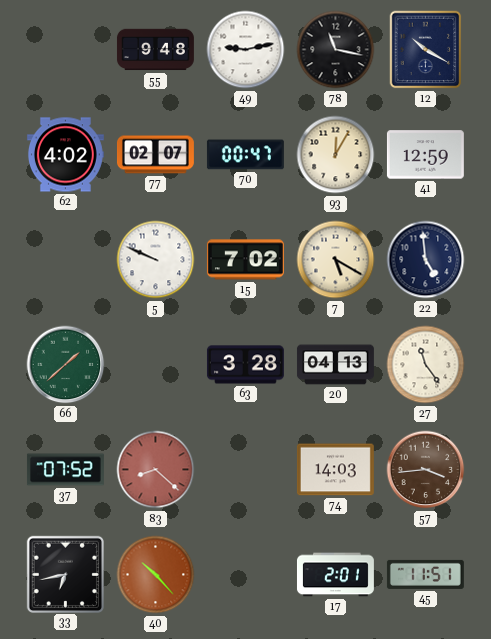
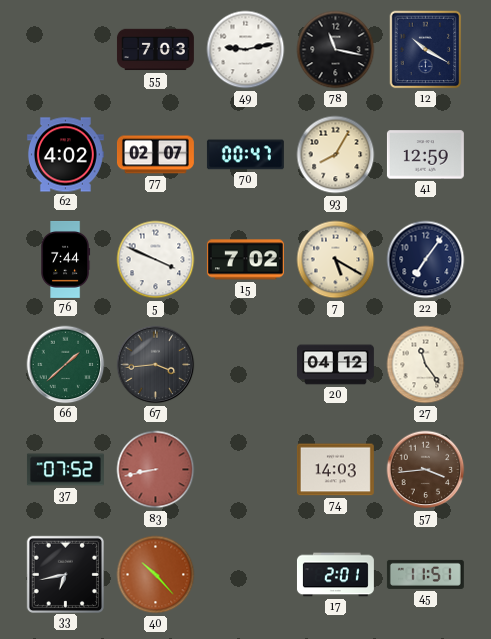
55: 9:48 -> 7:03 (155, 50)
93: 12:05 -> 8:05 (336, 155)
76: none -> 7:44 (66, 259)
5: 9:49 -> 3:49 (156, 260)
22: 4:59 -> 7:06 (426, 260)
67: none -> 3:44 (156, 365)
63: 3:28 -> none (245, 365)
20: 04:13 -> 04:12 (335, 365)
83: 8:22 -> 8:43 (156, 470)
